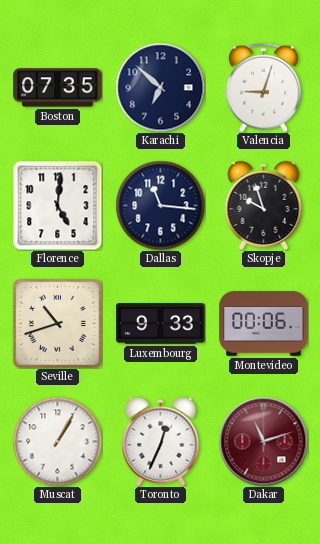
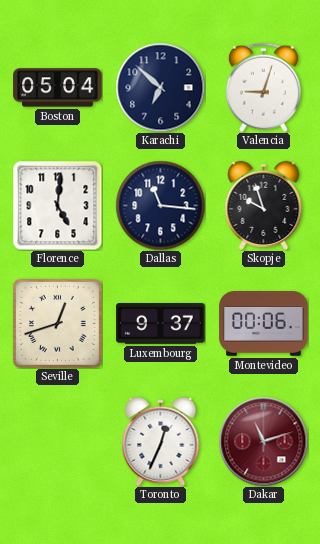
Boston: 07:35 -> 05:04 (58, 88)
Seville: 10:42 -> 12:42 (57, 323)
Luxembourg: 9:33 -> 9:37 (161, 324)
Muscat: 1:05 -> none (57, 441)
